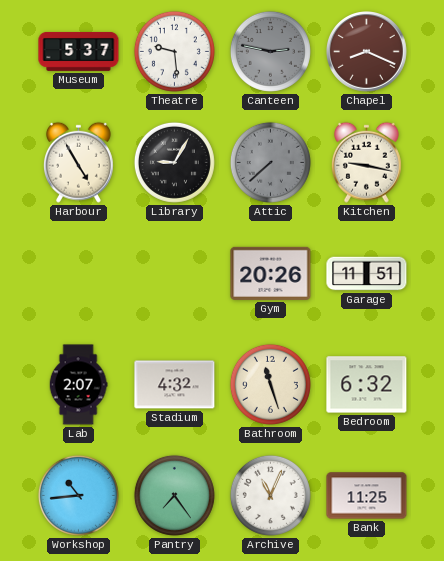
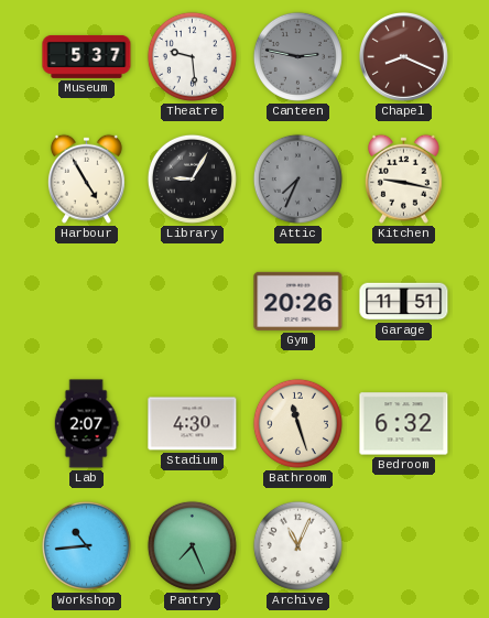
Attic: 7:38 -> 7:34 (297, 178)
Stadium: 4:32 -> 4:30 (193, 424)
Pantry: 7:24 -> 7:26 (192, 545)
Bank: 11:25 -> none (367, 496)
